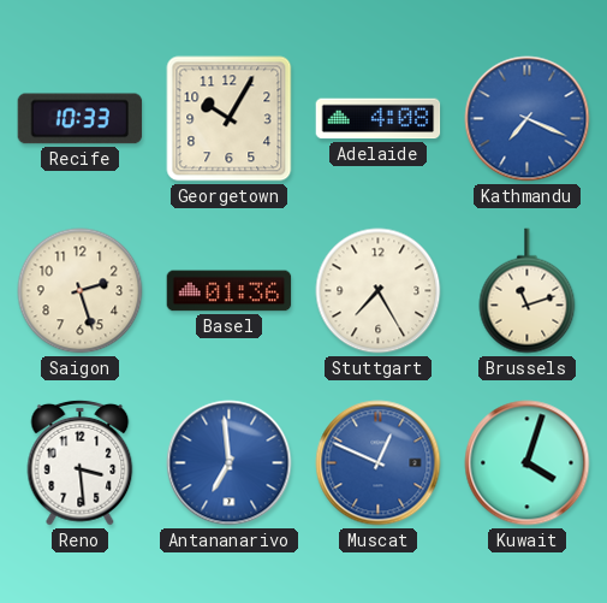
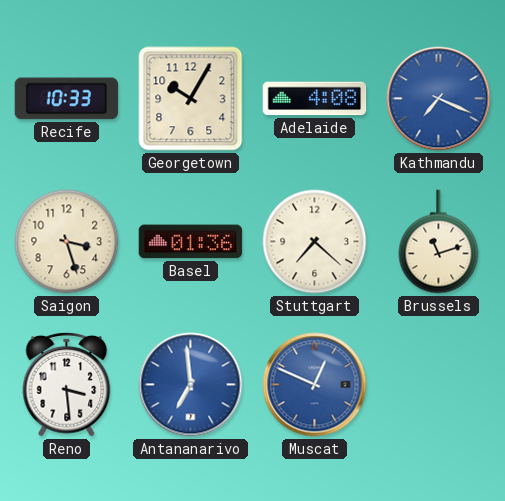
Saigon: 2:27 -> 3:27 (67, 242)
Stuttgart: 7:25 -> 7:22 (315, 242)
Kuwait: 4:03 -> none (528, 463)
